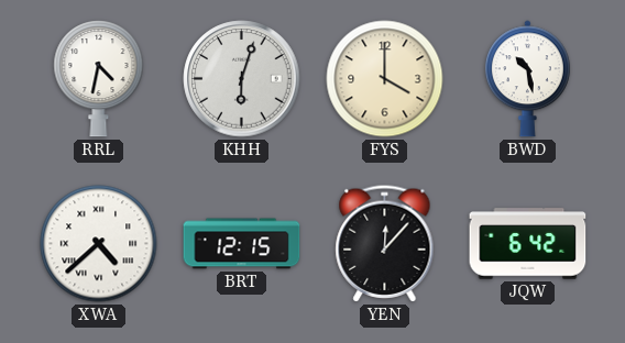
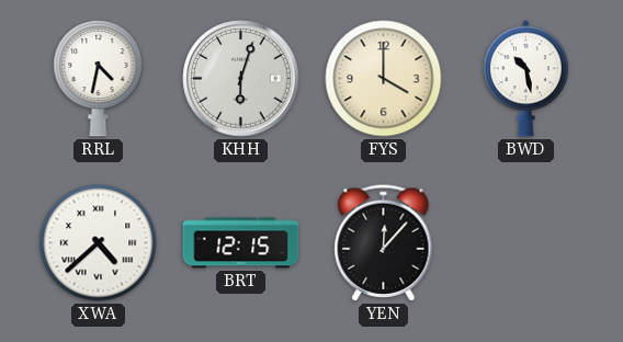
JQW: 6:42 -> none (528, 244)
